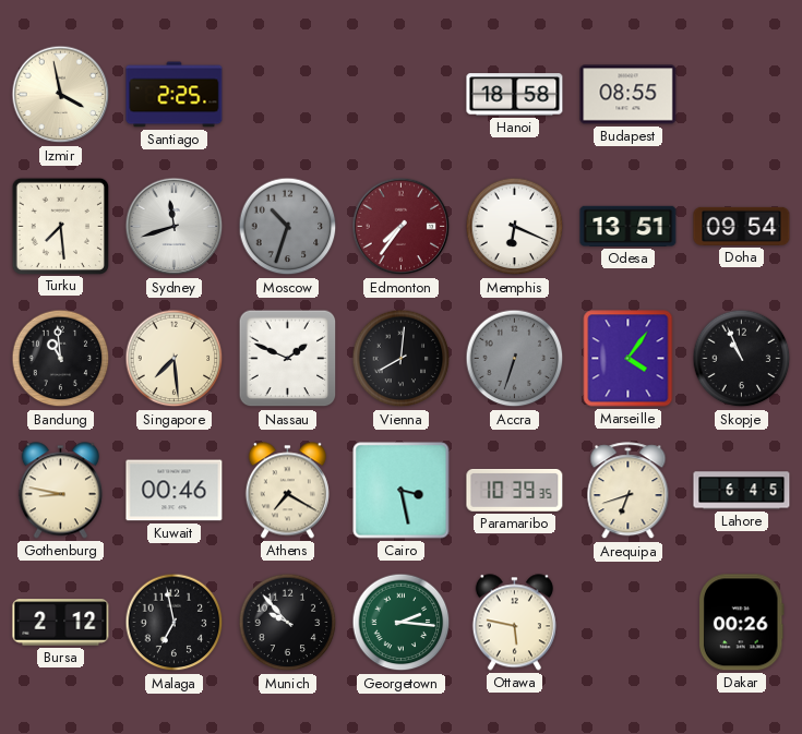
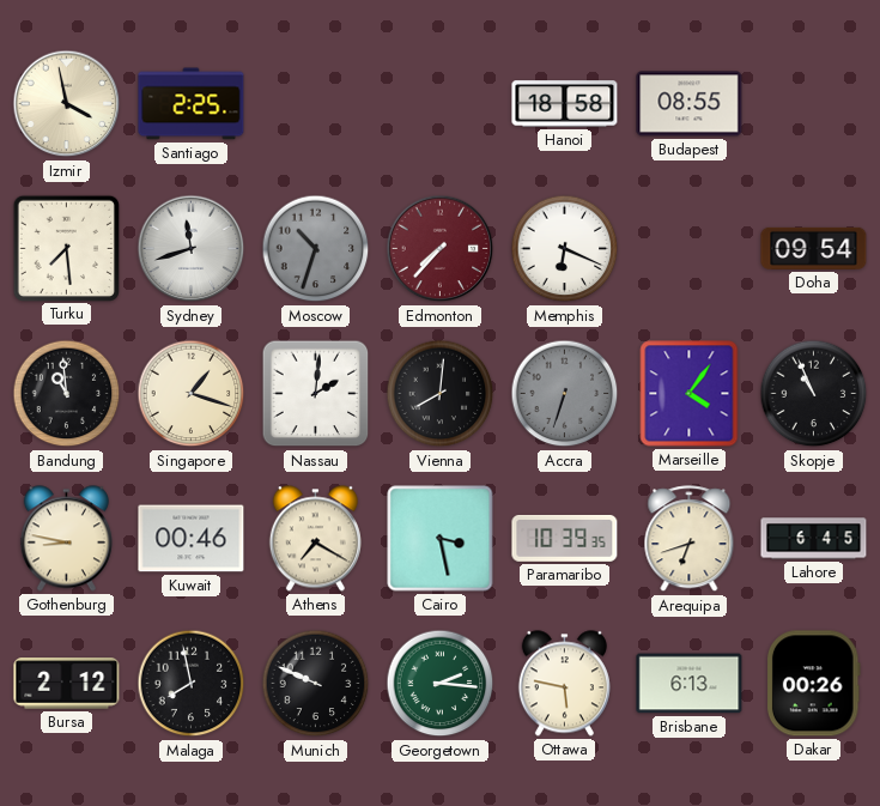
Edmonton: 7:36 -> 7:37 (441, 249)
Odesa: 13:51 -> none (629, 226)
Singapore: 7:29 -> 1:18 (192, 394)
Nassau: 1:49 -> 2:01 (316, 394)
Malaga: 6:58 -> 7:58 (192, 684)
Munich: 9:53 -> 9:49 (316, 684)
Brisbane: none -> 6:13 (690, 684)
